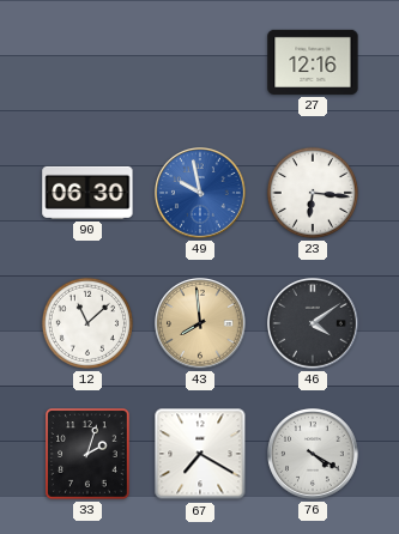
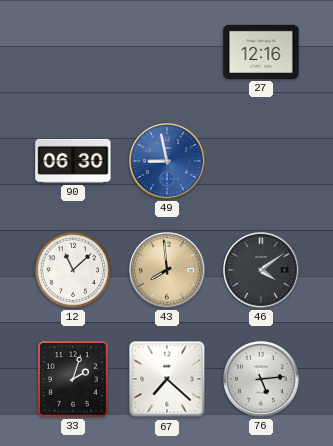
49: 9:58 -> 8:58 (168, 162)
23: 6:16 -> none (313, 193)
67: 7:20 -> 7:22 (167, 379)
76: 4:20 -> 5:14 (262, 380)
